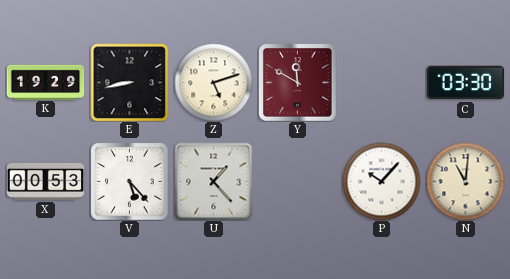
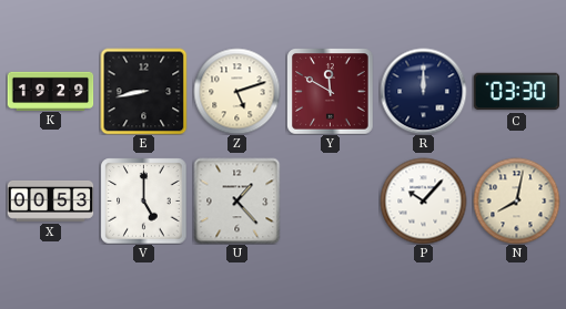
R: none -> 12:00 (423, 91)
V: 5:23 -> 5:00 (143, 200)
N: 11:01 -> 8:02 (516, 200)
